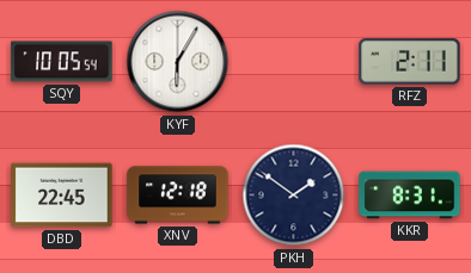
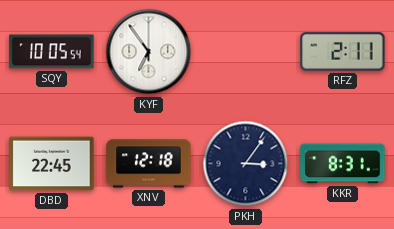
KYF: 6:05 -> 6:54 (149, 52)
PKH: 1:51 -> 3:06 (246, 164)
